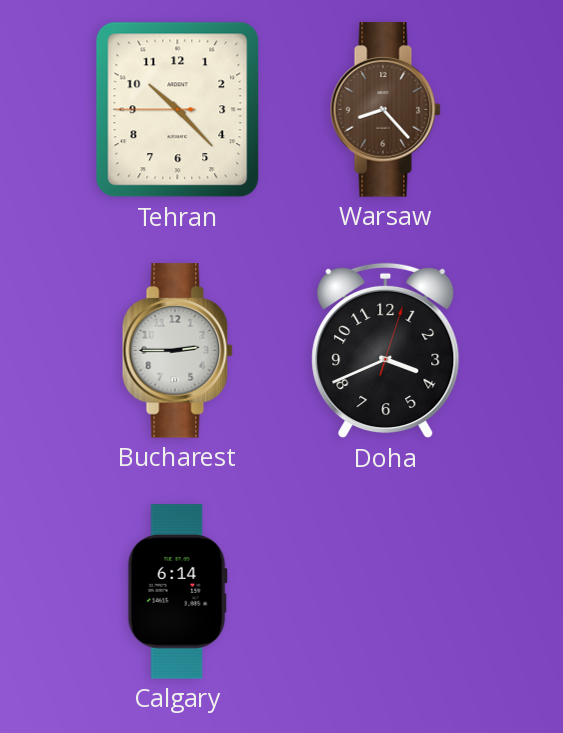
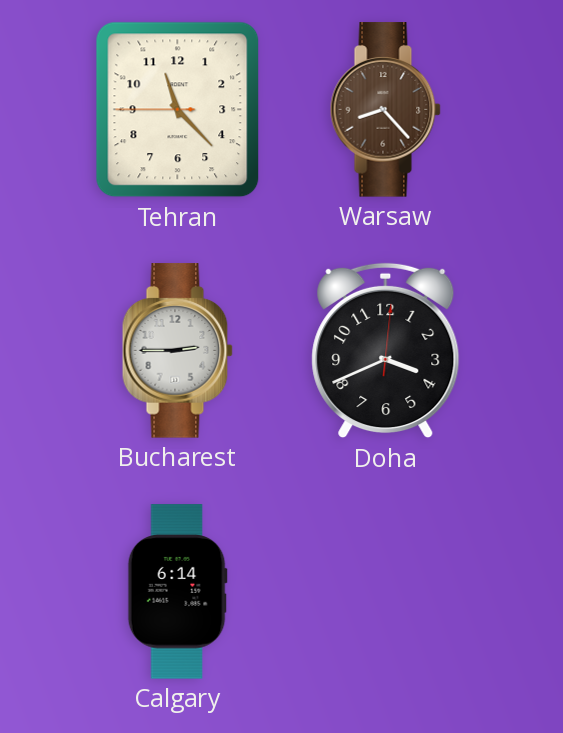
Tehran: 10:22 -> 11:22 (178, 110)
Doha: 3:41:03 -> 3:41:01 (386, 351)
